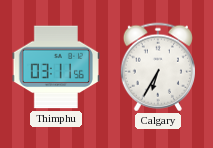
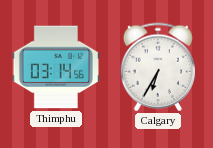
Thimphu: 03:11 -> 03:14 (55, 67)
